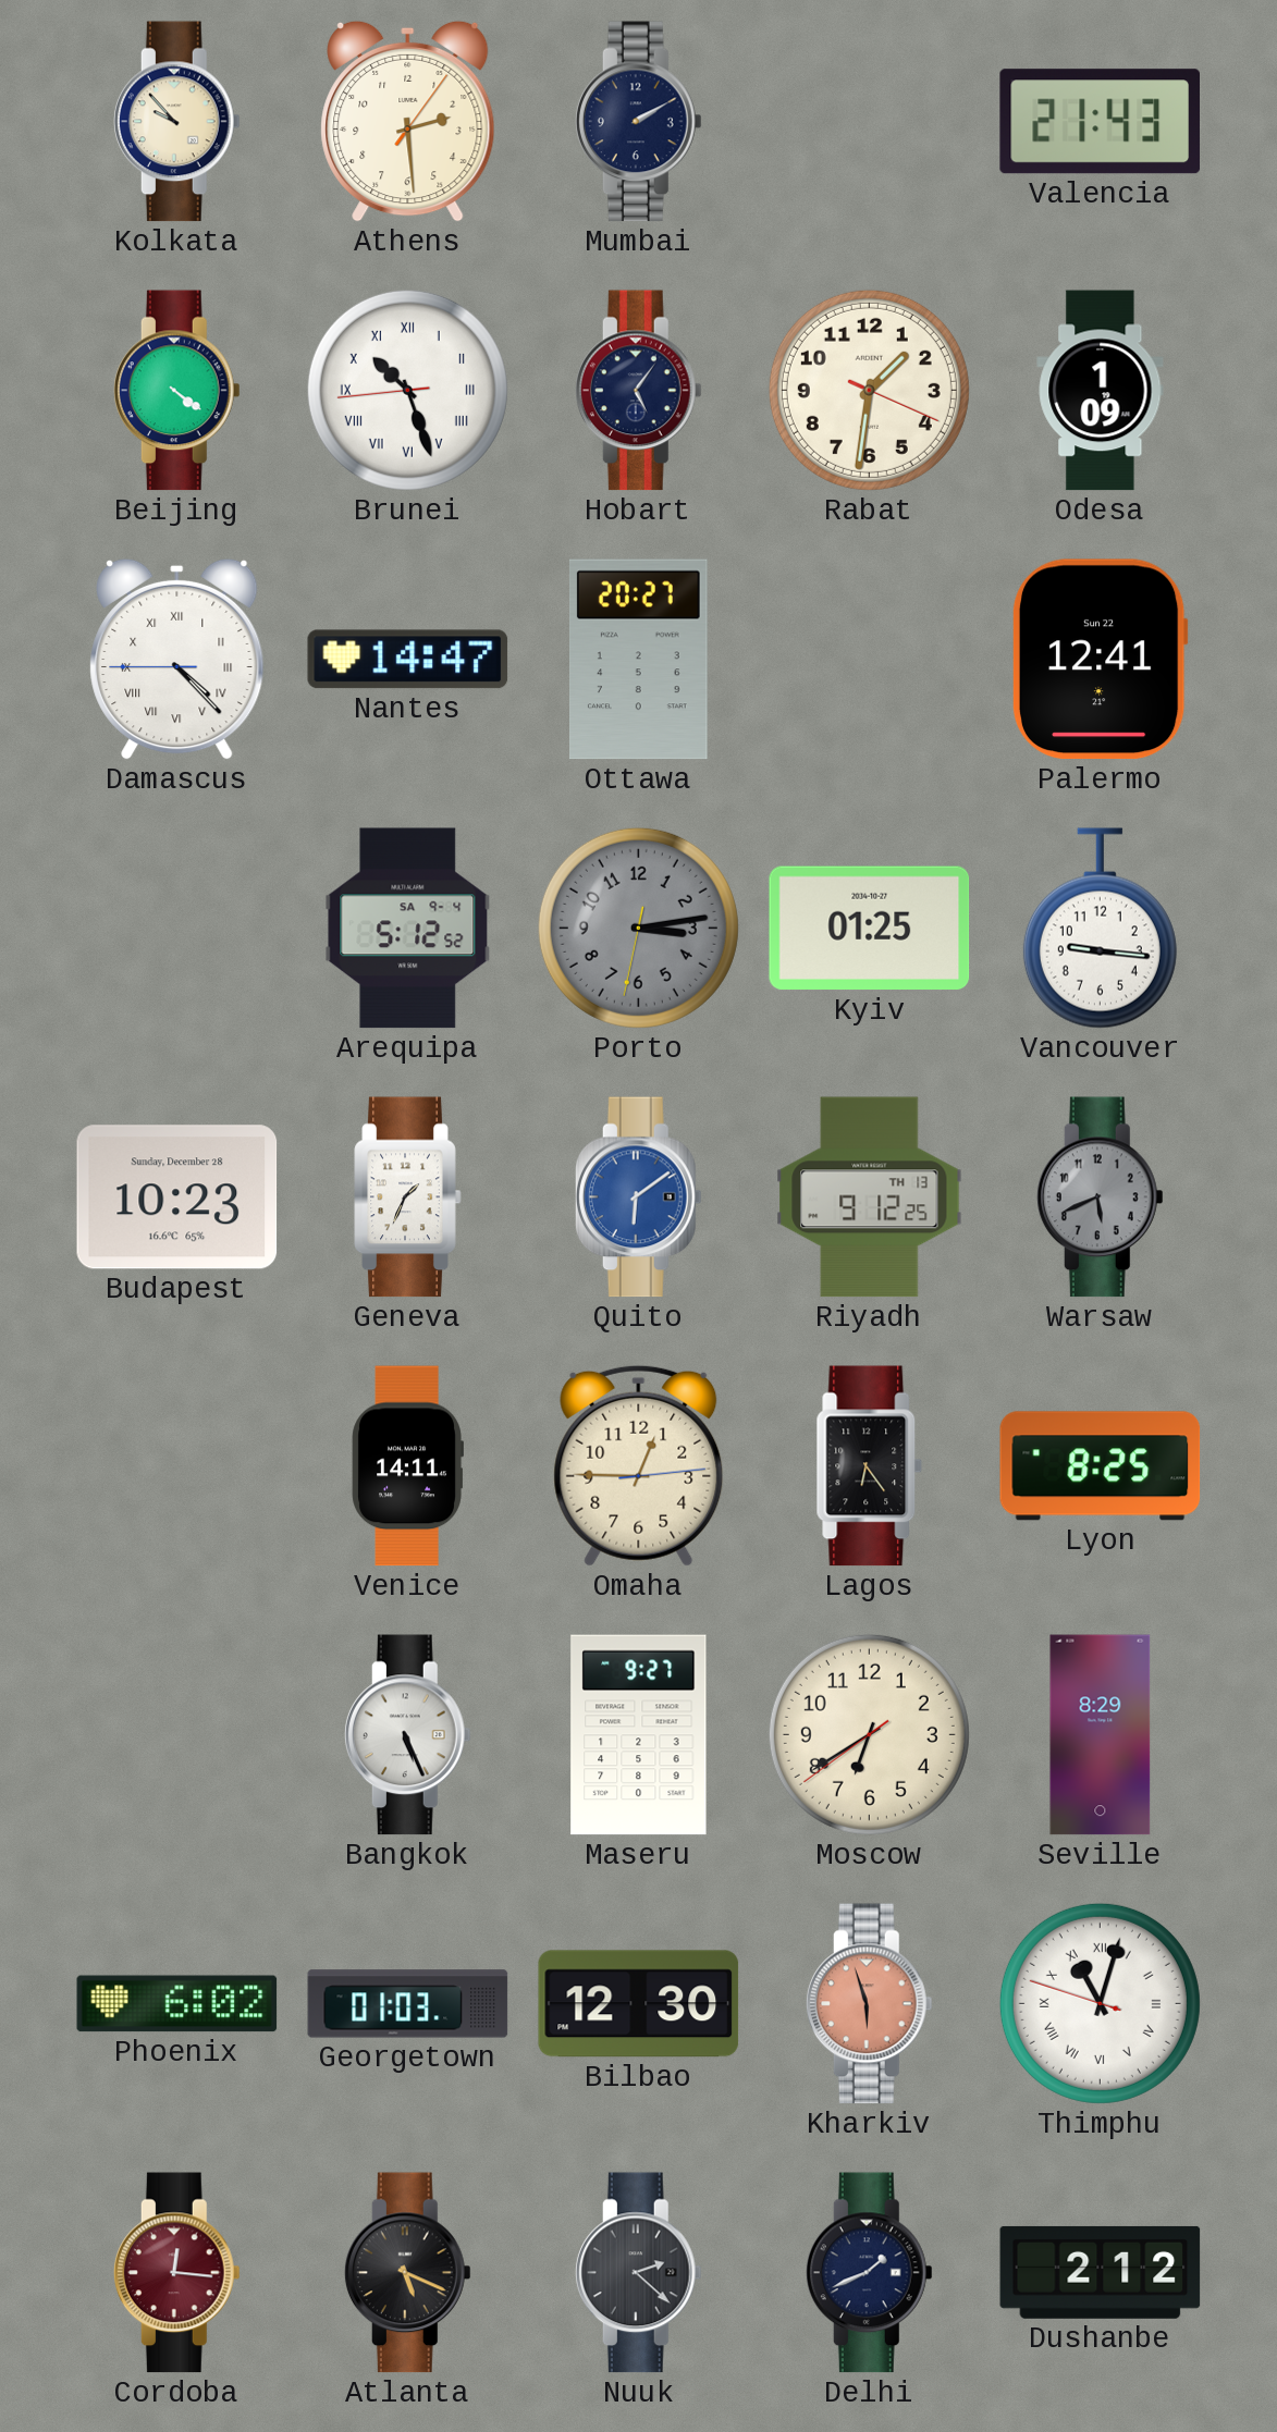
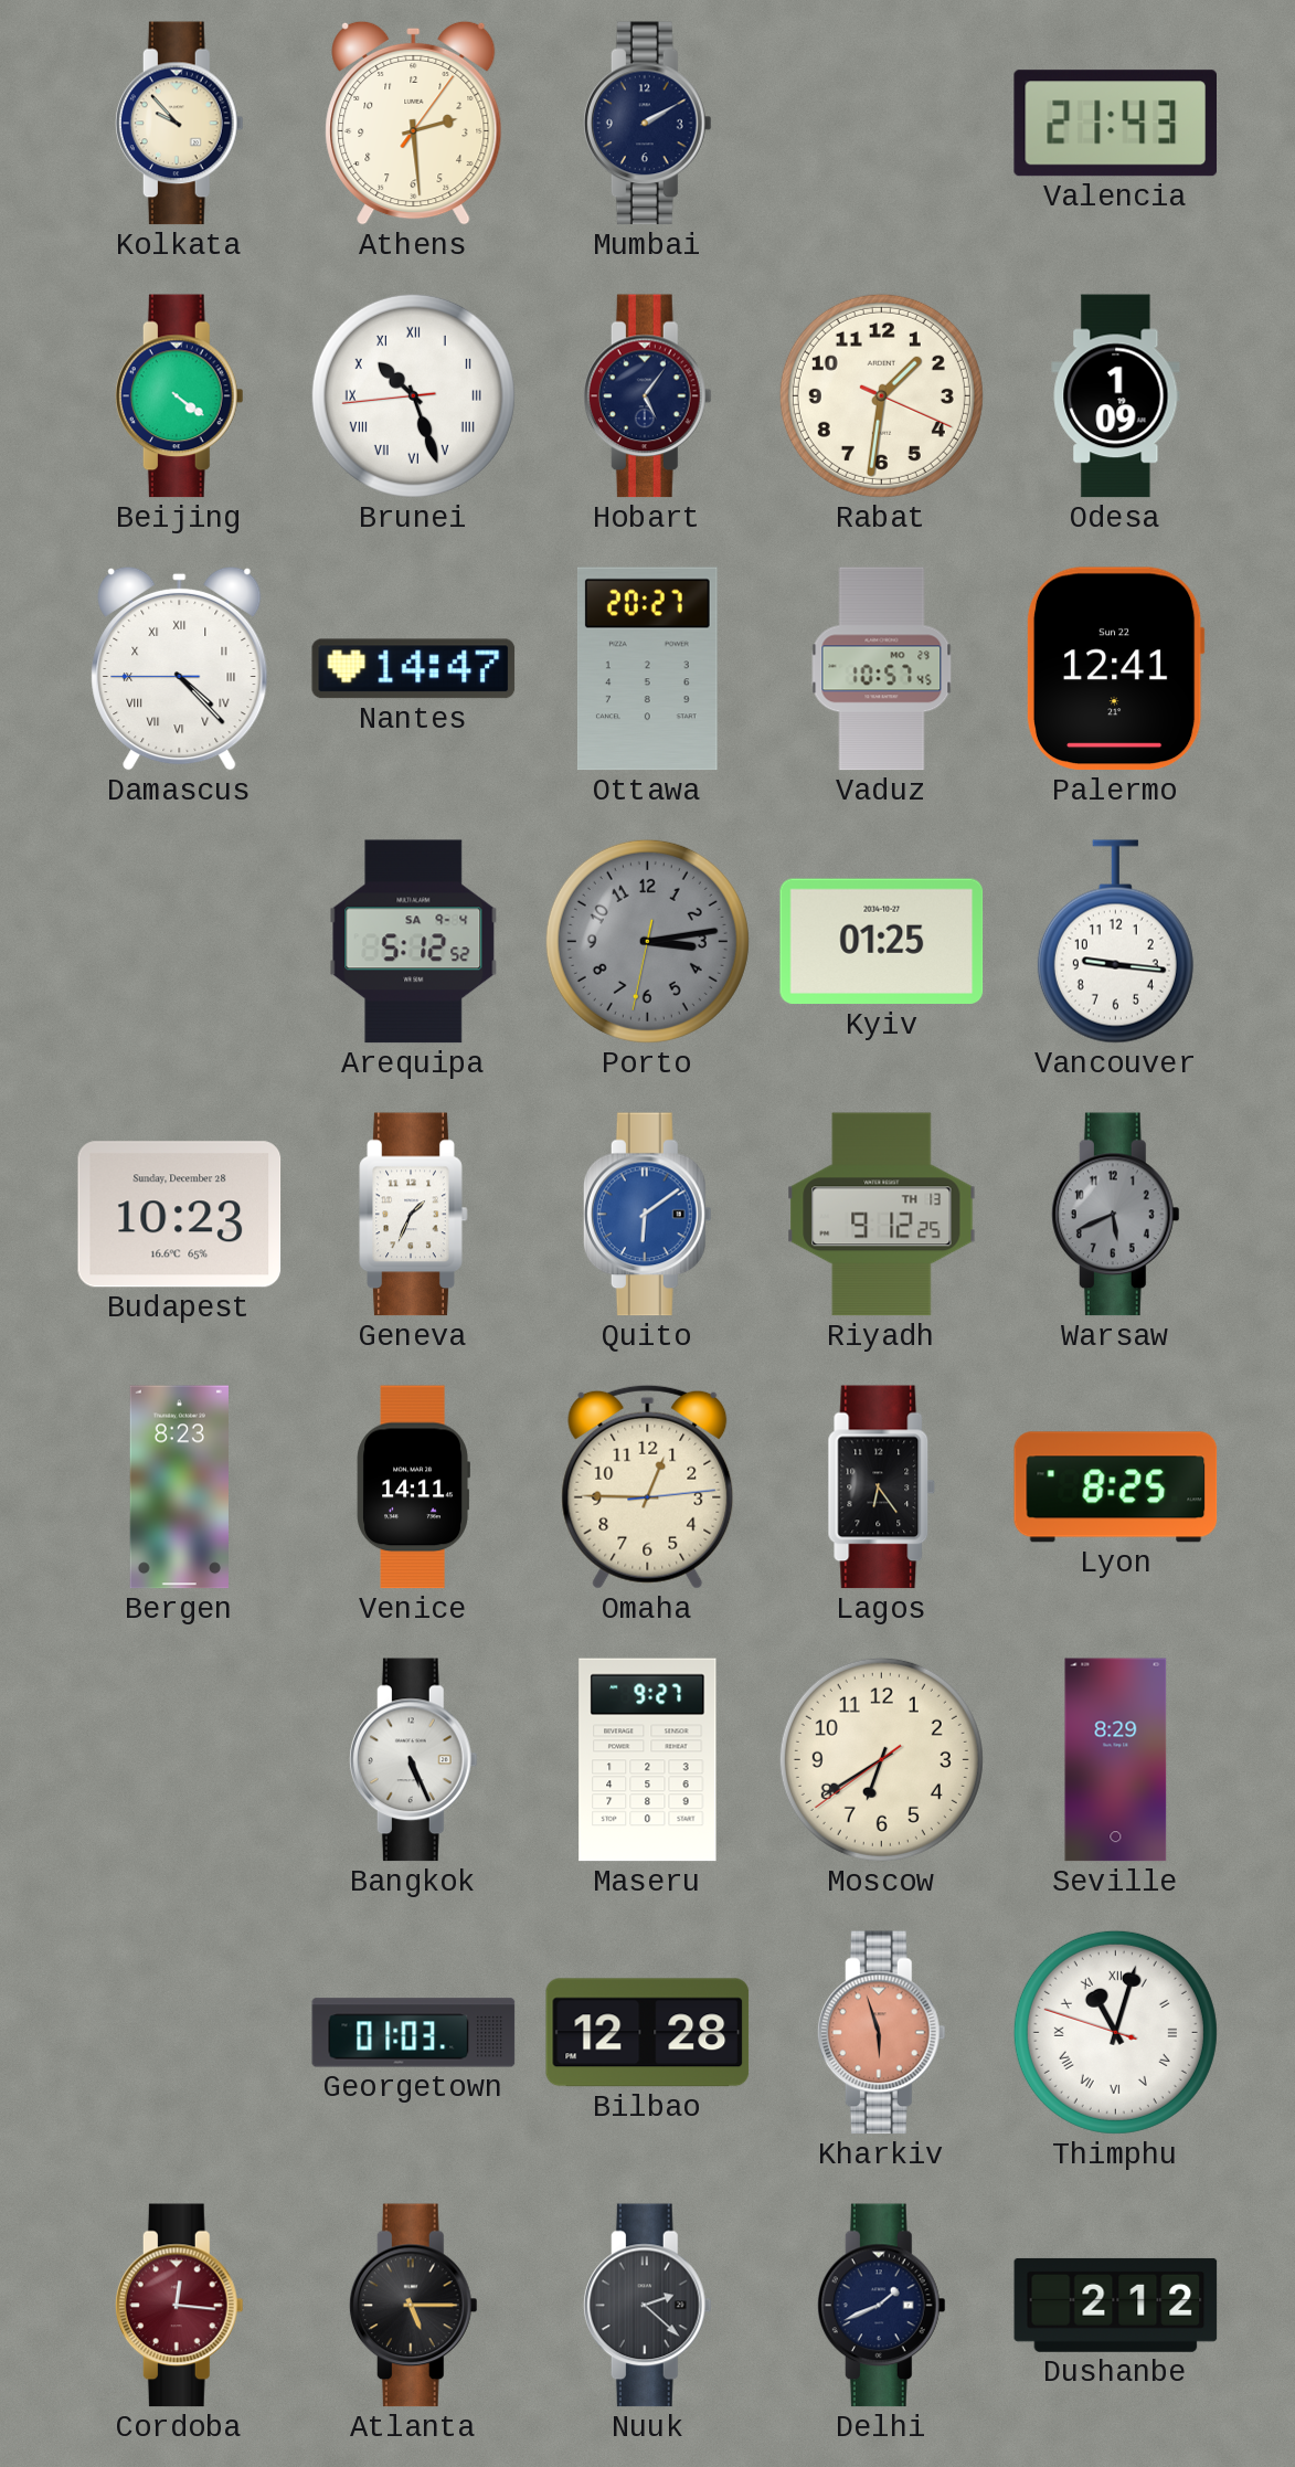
Vaduz: none -> 10:57 (882, 669)
Bergen: none -> 8:23 (179, 1487)
Phoenix: 6:02 -> none (177, 2004)
Bilbao: 12:30 -> 12:28 (648, 2033)
Atlanta: 5:19 -> 5:15 (413, 2306)
